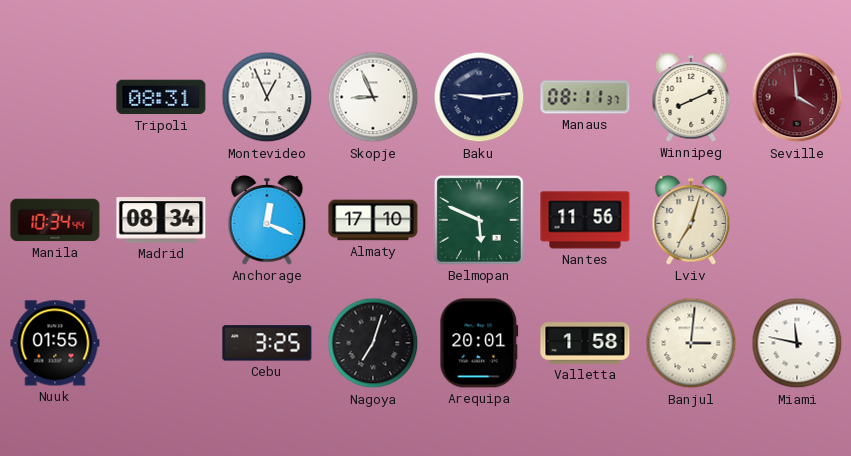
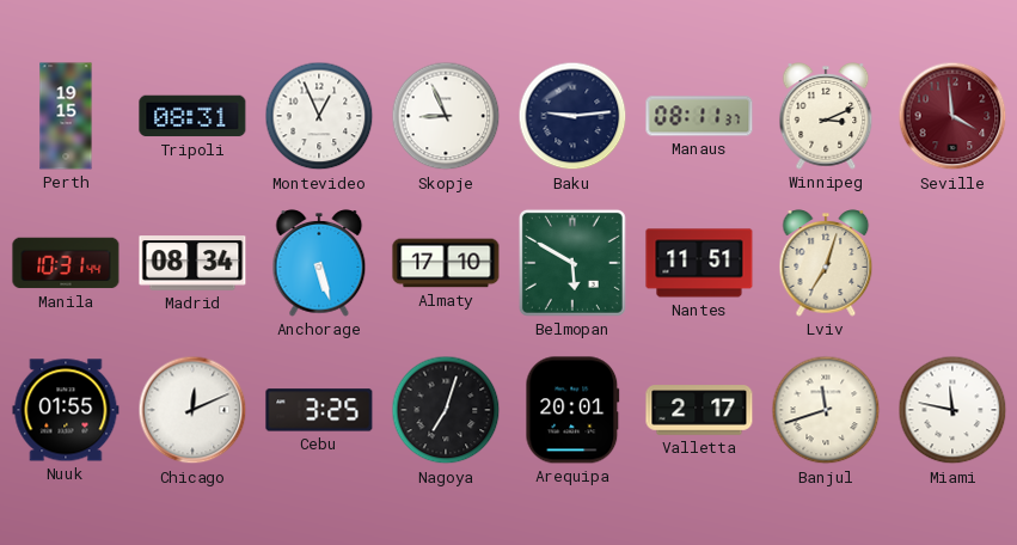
Perth: none -> 19:15 (66, 116)
Winnipeg: 8:11 -> 3:11 (826, 116)
Manila: 10:34 -> 10:31 (66, 263)
Anchorage: 12:19 -> 5:27 (319, 263)
Belmopan: 5:49 -> 5:50 (572, 263)
Nantes: 11:56 -> 11:51 (699, 263)
Chicago: none -> 12:11 (192, 410)
Valletta: 1:58 -> 2:17 (699, 410)
Banjul: 3:01 -> 11:42 (826, 410)
